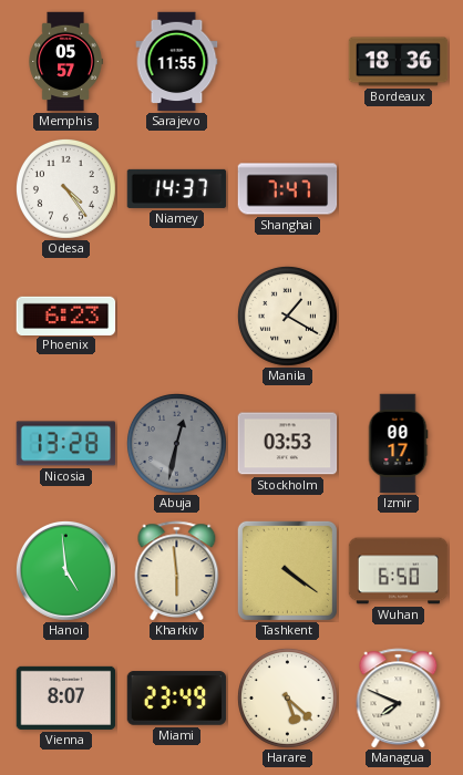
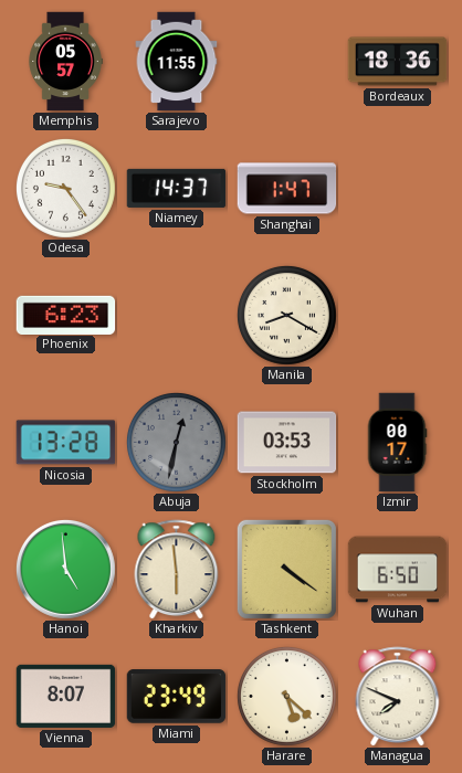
Odesa: 4:24 -> 9:24 (65, 188)
Shanghai: 7:47 -> 1:47 (287, 189)
Manila: 1:20 -> 8:20 (286, 315)
